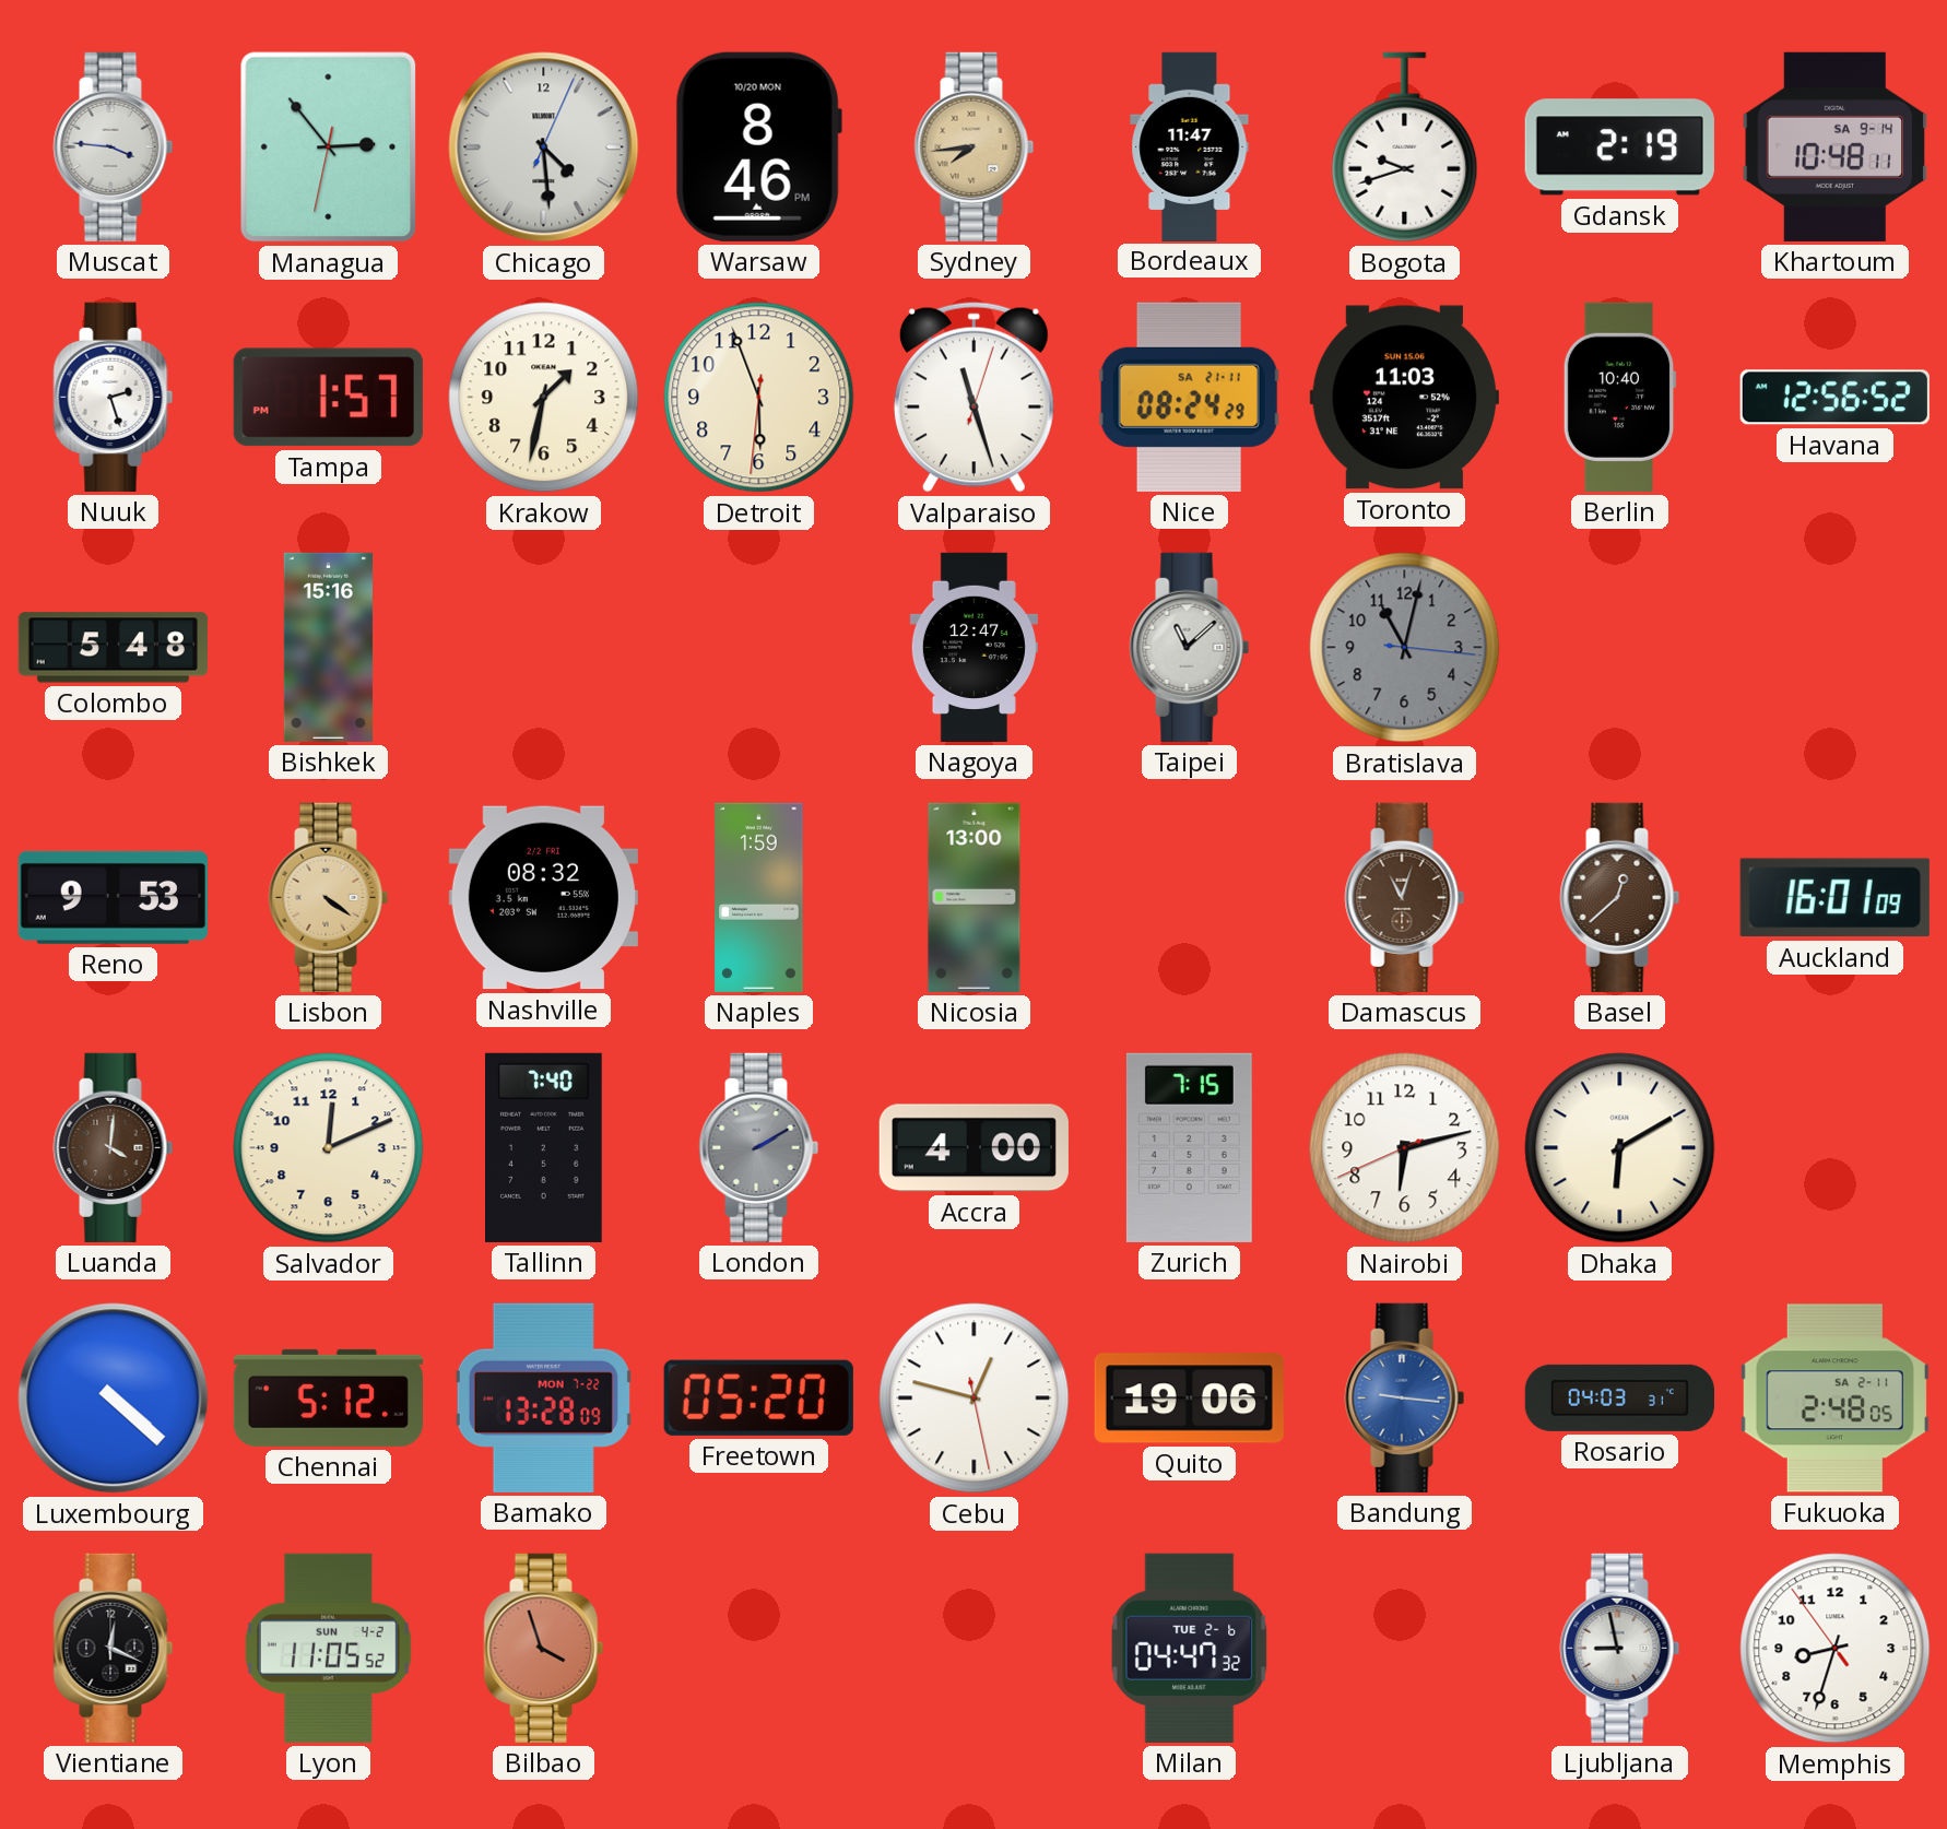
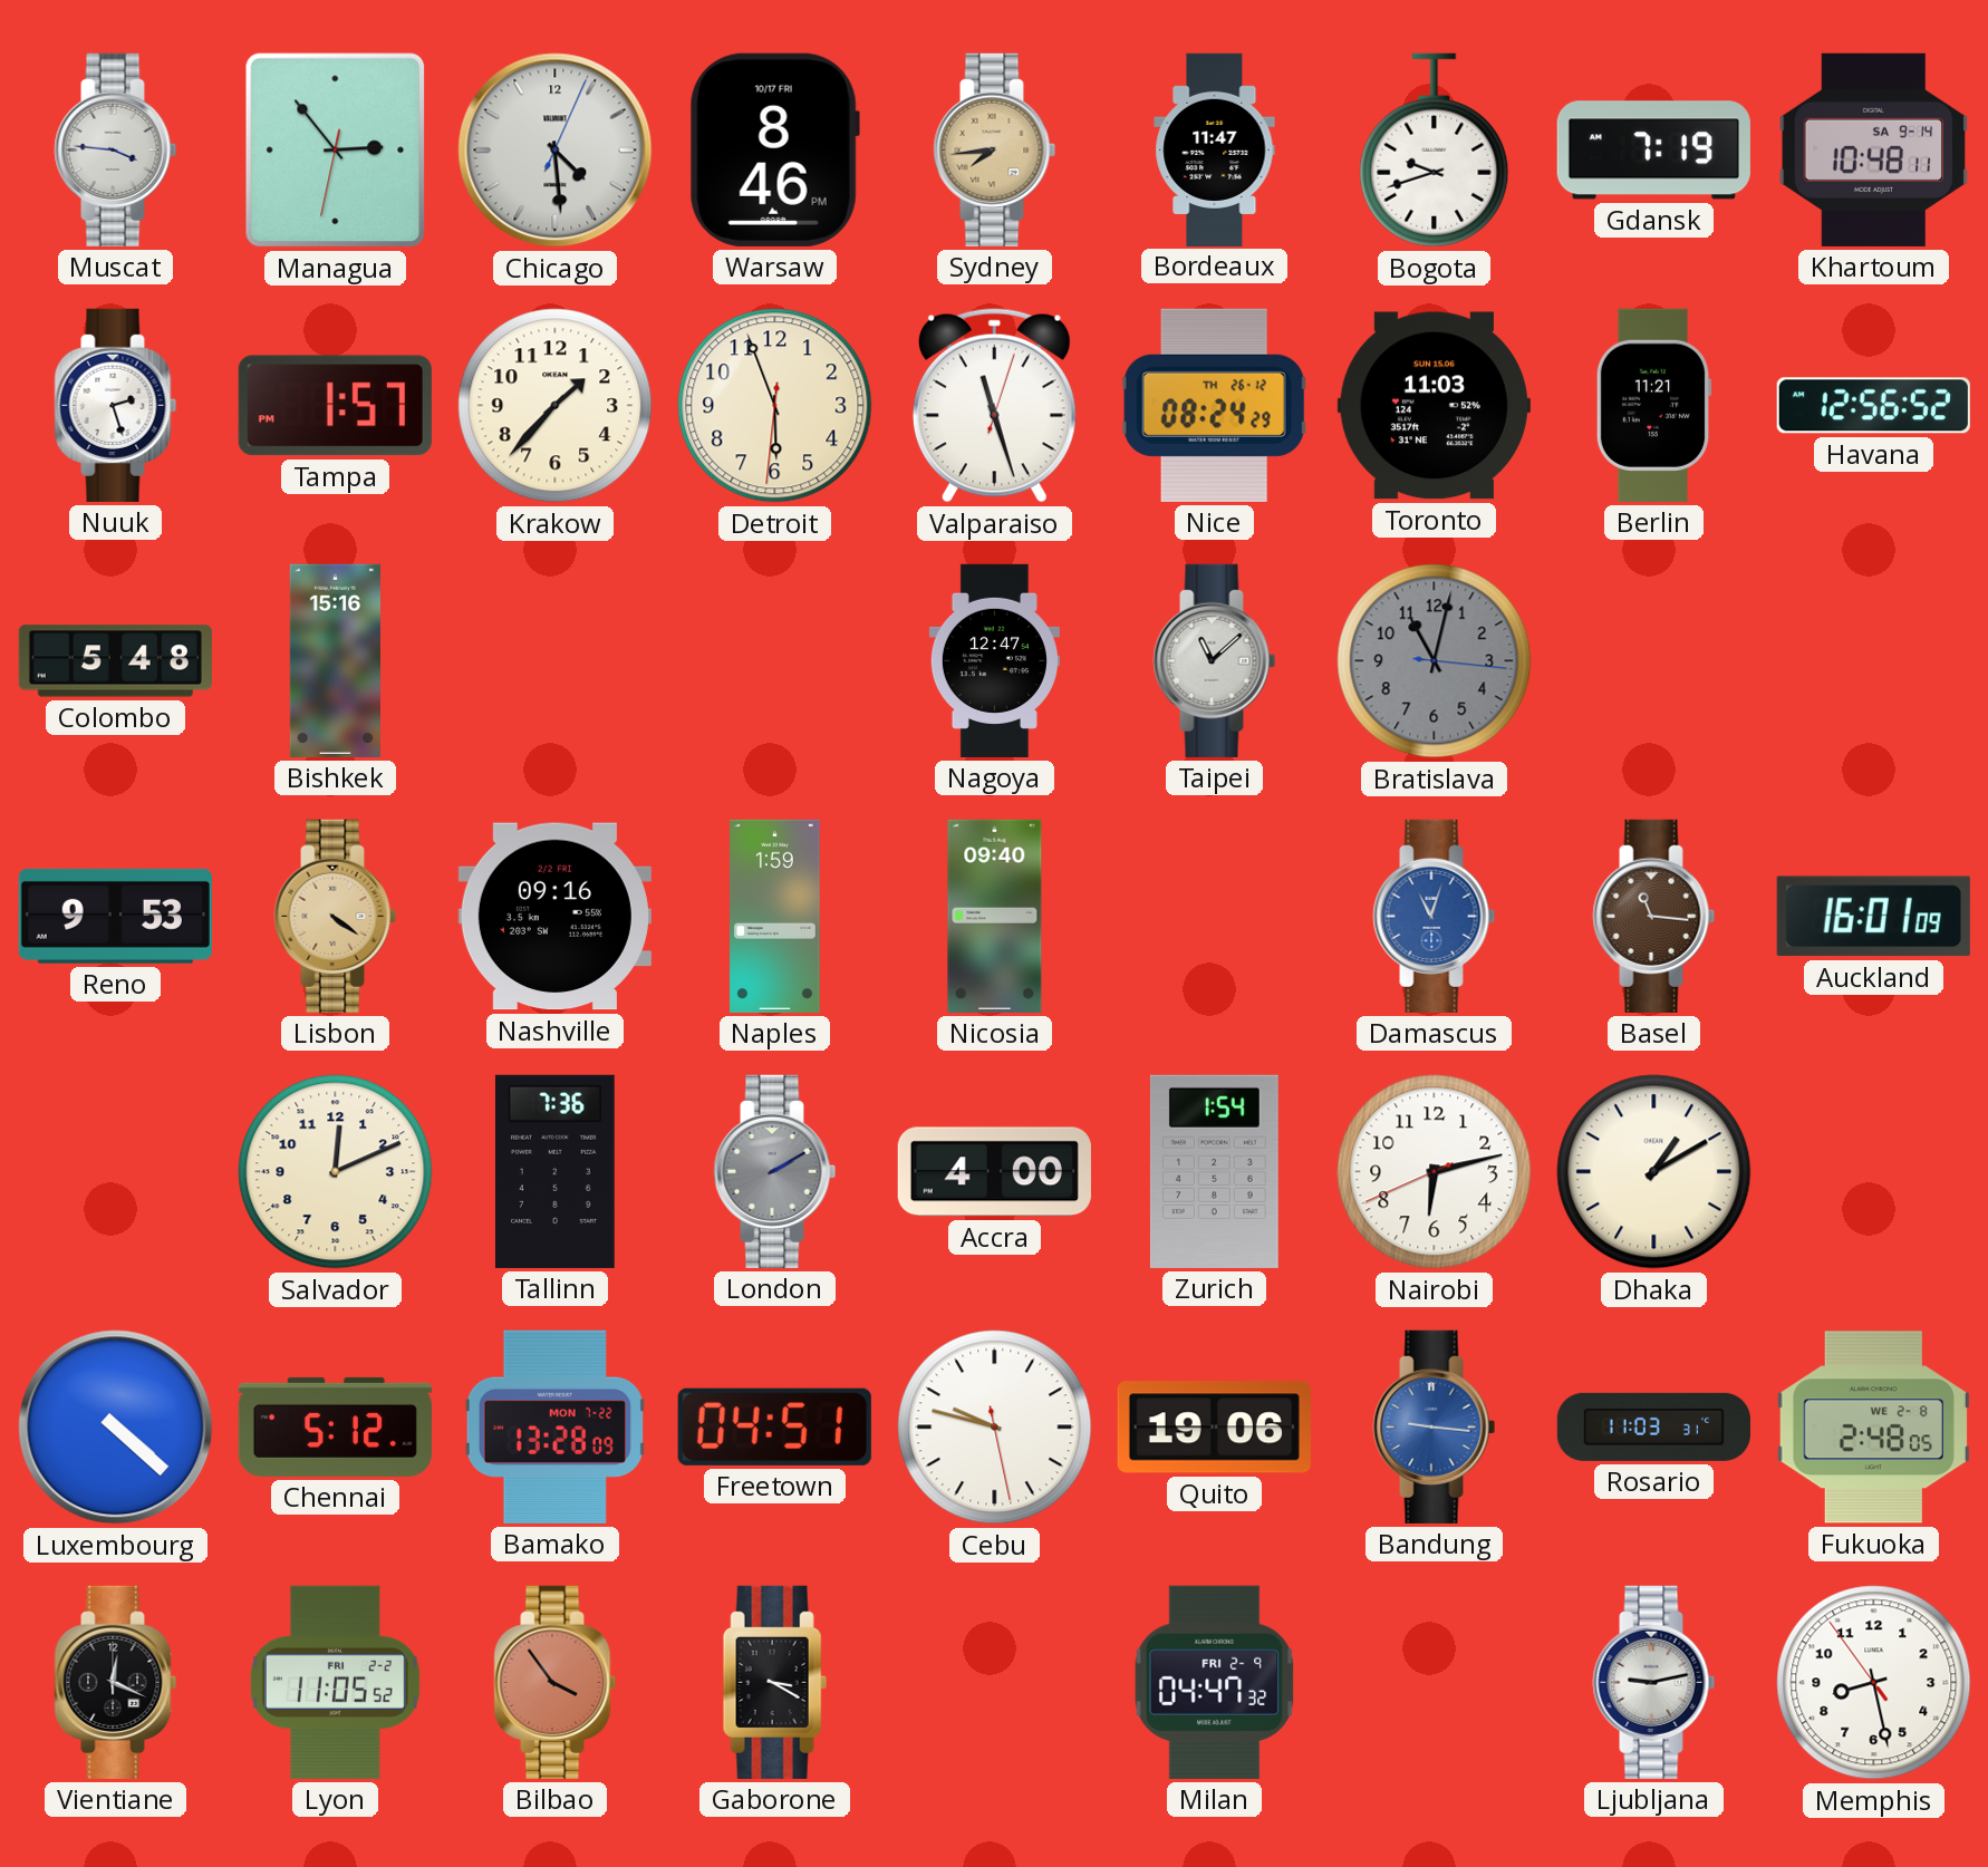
Warsaw date: 10/20 MON -> 10/17 FRI (774, 149)
Gdansk: 2:19 -> 7:19 (1653, 151)
Krakow: 1:32 -> 1:37 (556, 406)
Nice date: SA 21-11 -> TH 26-12 (1214, 405)
Berlin: 10:40 -> 11:21 (1653, 405)
Nashville: 08:32 -> 09:16 (554, 917)
Nicosia: 13:00 -> 09:40 (995, 916)
Damascus dial: brown -> blue (1435, 916)
Basel: 12:38 -> 11:16 (1654, 916)
Luanda: 4:01 -> none (114, 1147)
Tallinn: 7:40 -> 7:36 (554, 1171)
Zurich: 7:15 -> 1:54 (1214, 1171)
Dhaka: 6:10 -> 1:10 (1654, 1172)
Freetown: 05:20 -> 04:51 (774, 1426)
Cebu: 12:47 -> 9:47 (995, 1428)
Rosario: 04:03 -> 11:03 (1653, 1426)
Fukuoka date: SA 2-11 -> WE 2-8 (1873, 1428)
Lyon date: SUN 4-2 -> FRI 2-2 (335, 1682)
Bilbao: 3:57 -> 3:54 (556, 1682)
Gaborone: none -> 3:20 (774, 1682)
Milan date: TUE 2-6 -> FRI 2-9 (1215, 1682)
Ljubljana: 8:58 -> 9:13 (1654, 1682)
Memphis: 8:32 -> 8:27 (1874, 1683)
